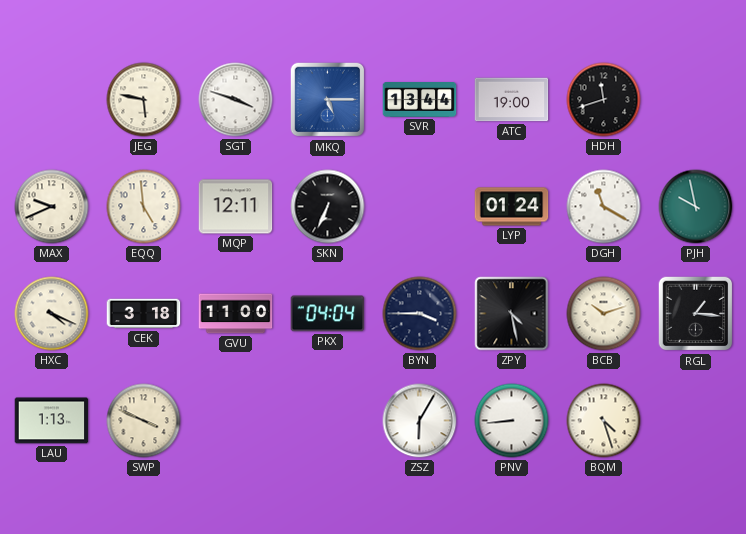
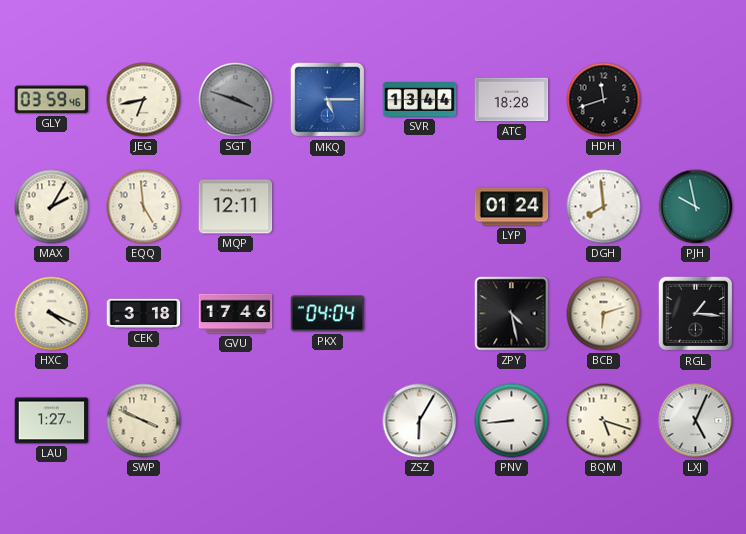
GLY: none -> 03:59 (52, 100)
JEG: 5:47 -> 6:43 (144, 100)
SGT dial: white -> grey (236, 100)
ATC: 19:00 -> 18:28 (512, 100)
MAX: 9:41 -> 2:05 (52, 207)
SKN: 6:34 -> none (328, 207)
DGH: 11:20 -> 7:59 (604, 207)
GVU: 11:00 -> 17:46 (236, 314)
BYN: 3:45 -> none (420, 314)
BCB: 10:12 -> 6:12 (604, 314)
LAU: 1:13 -> 1:27 (52, 421)
BQM: 4:27 -> 5:18 (604, 421)
LXJ: none -> 5:04 (696, 421)
